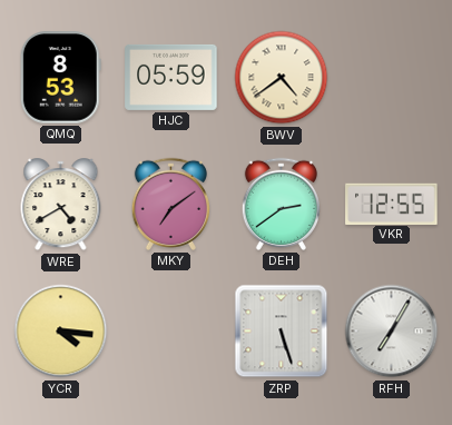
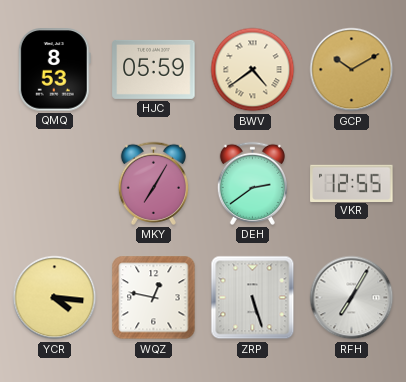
GCP: none -> 10:10 (352, 70)
WRE: 4:40 -> none (61, 205)
MKY: 7:09 -> 7:05 (153, 183)
WQZ: none -> 12:47 (154, 298)
